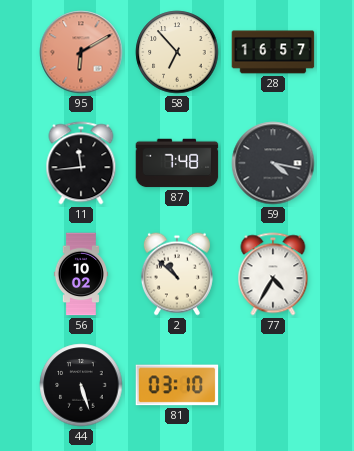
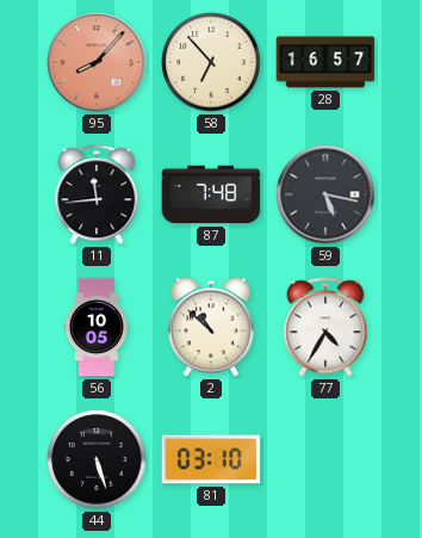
95: 6:10 -> 8:07 (97, 62)
59: 4:17 -> 5:17 (325, 194)
56: 10:02 -> 10:05 (95, 327)
